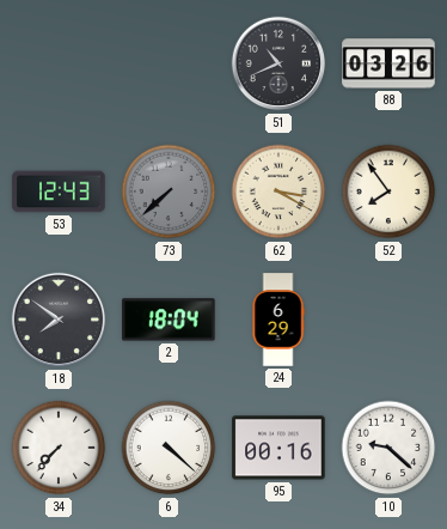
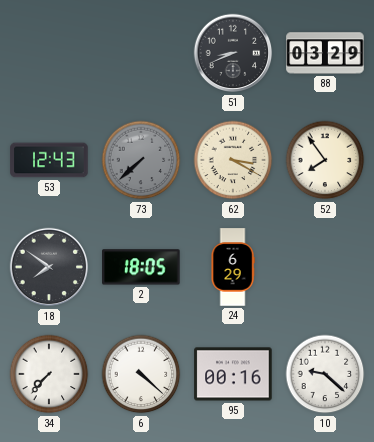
51: 10:41 -> 8:41 (233, 53)
88: 03:26 -> 03:29 (325, 53)
2: 18:04 -> 18:05 (141, 267)
